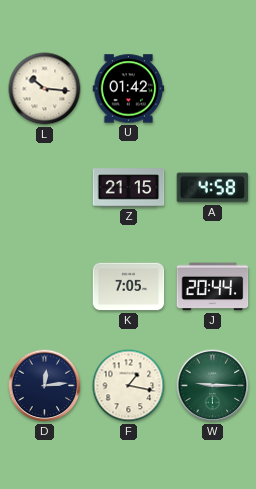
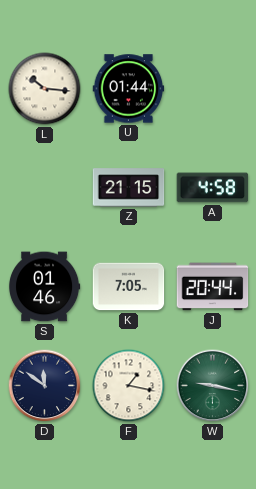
U: 01:42 -> 01:44 (129, 89)
S: none -> 01:46 (44, 287)
D: 12:14 -> 11:51 (45, 386)
W: 9:15 -> 9:17 (213, 386)
